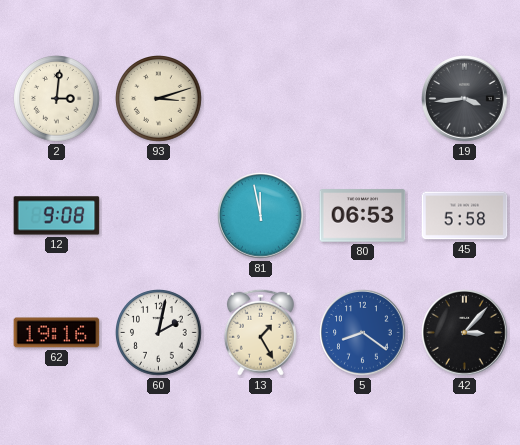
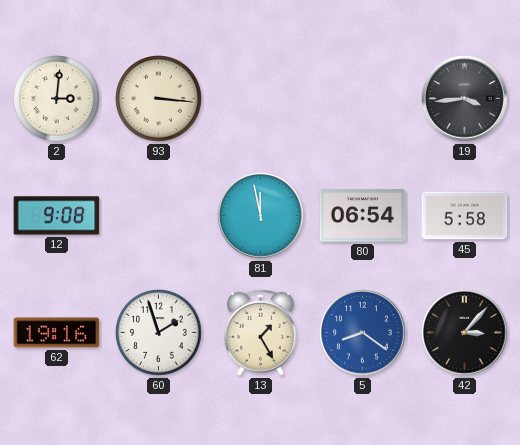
93: 3:12 -> 3:16 (159, 99)
80: 06:53 -> 06:54 (363, 216)
60: 2:02 -> 1:57 (159, 333)
